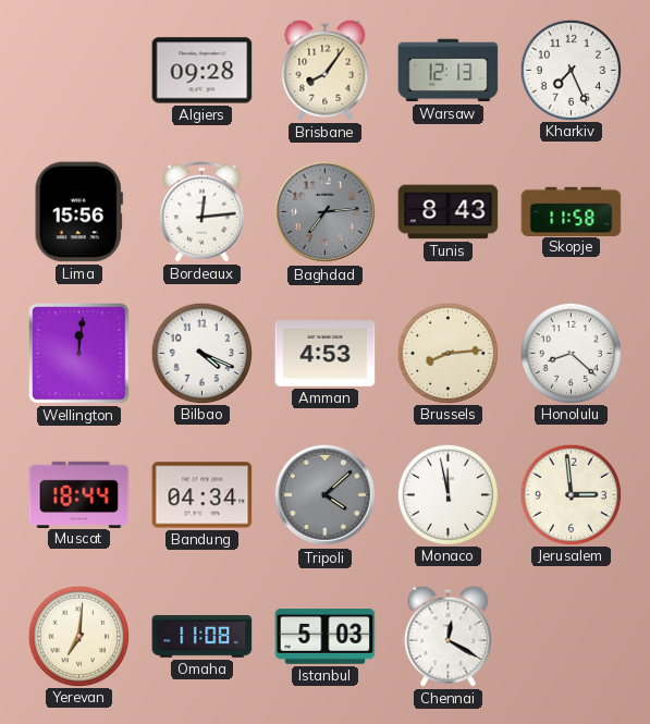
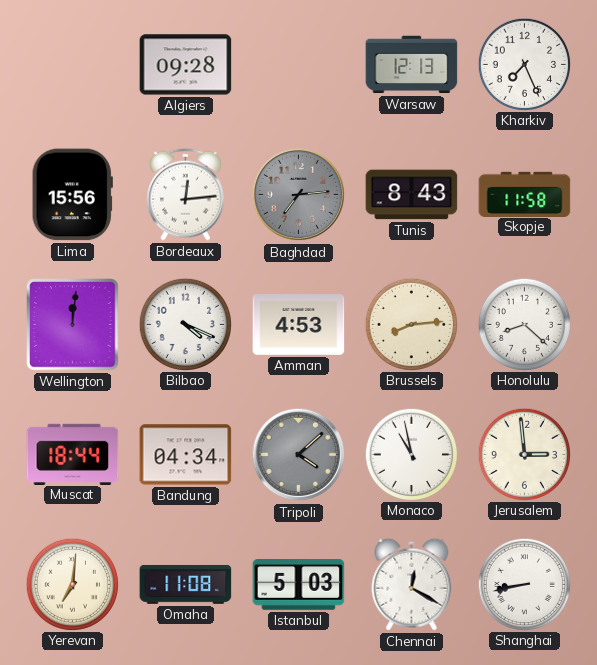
Brisbane: 8:06 -> none (326, 70)
Monaco: 11:58 -> 10:58 (411, 454)
Shanghai: none -> 8:43 (524, 584)
